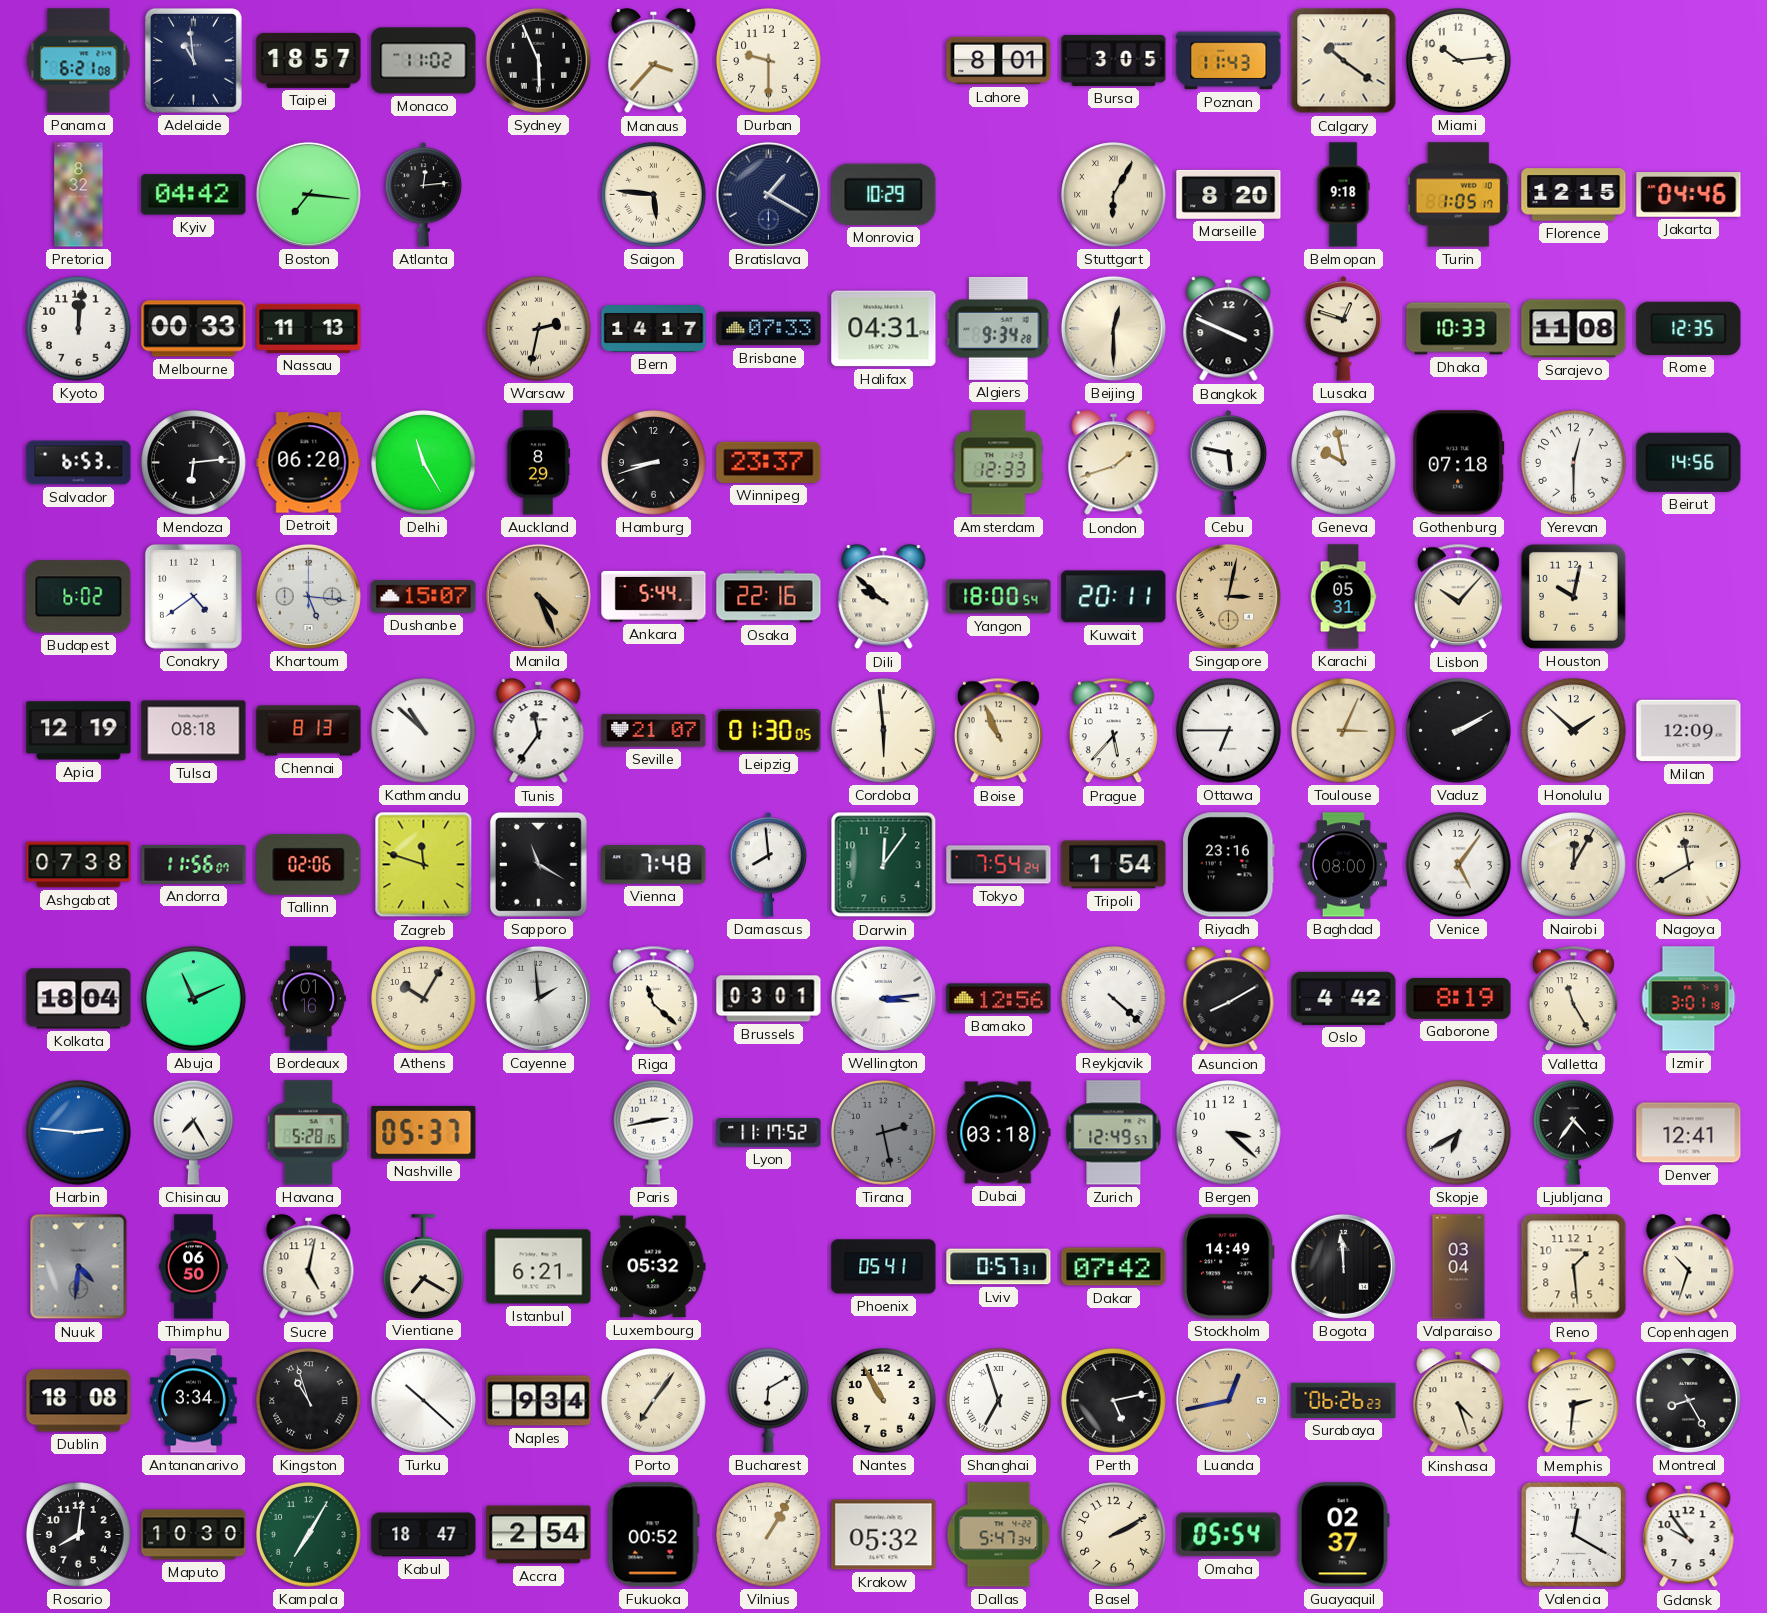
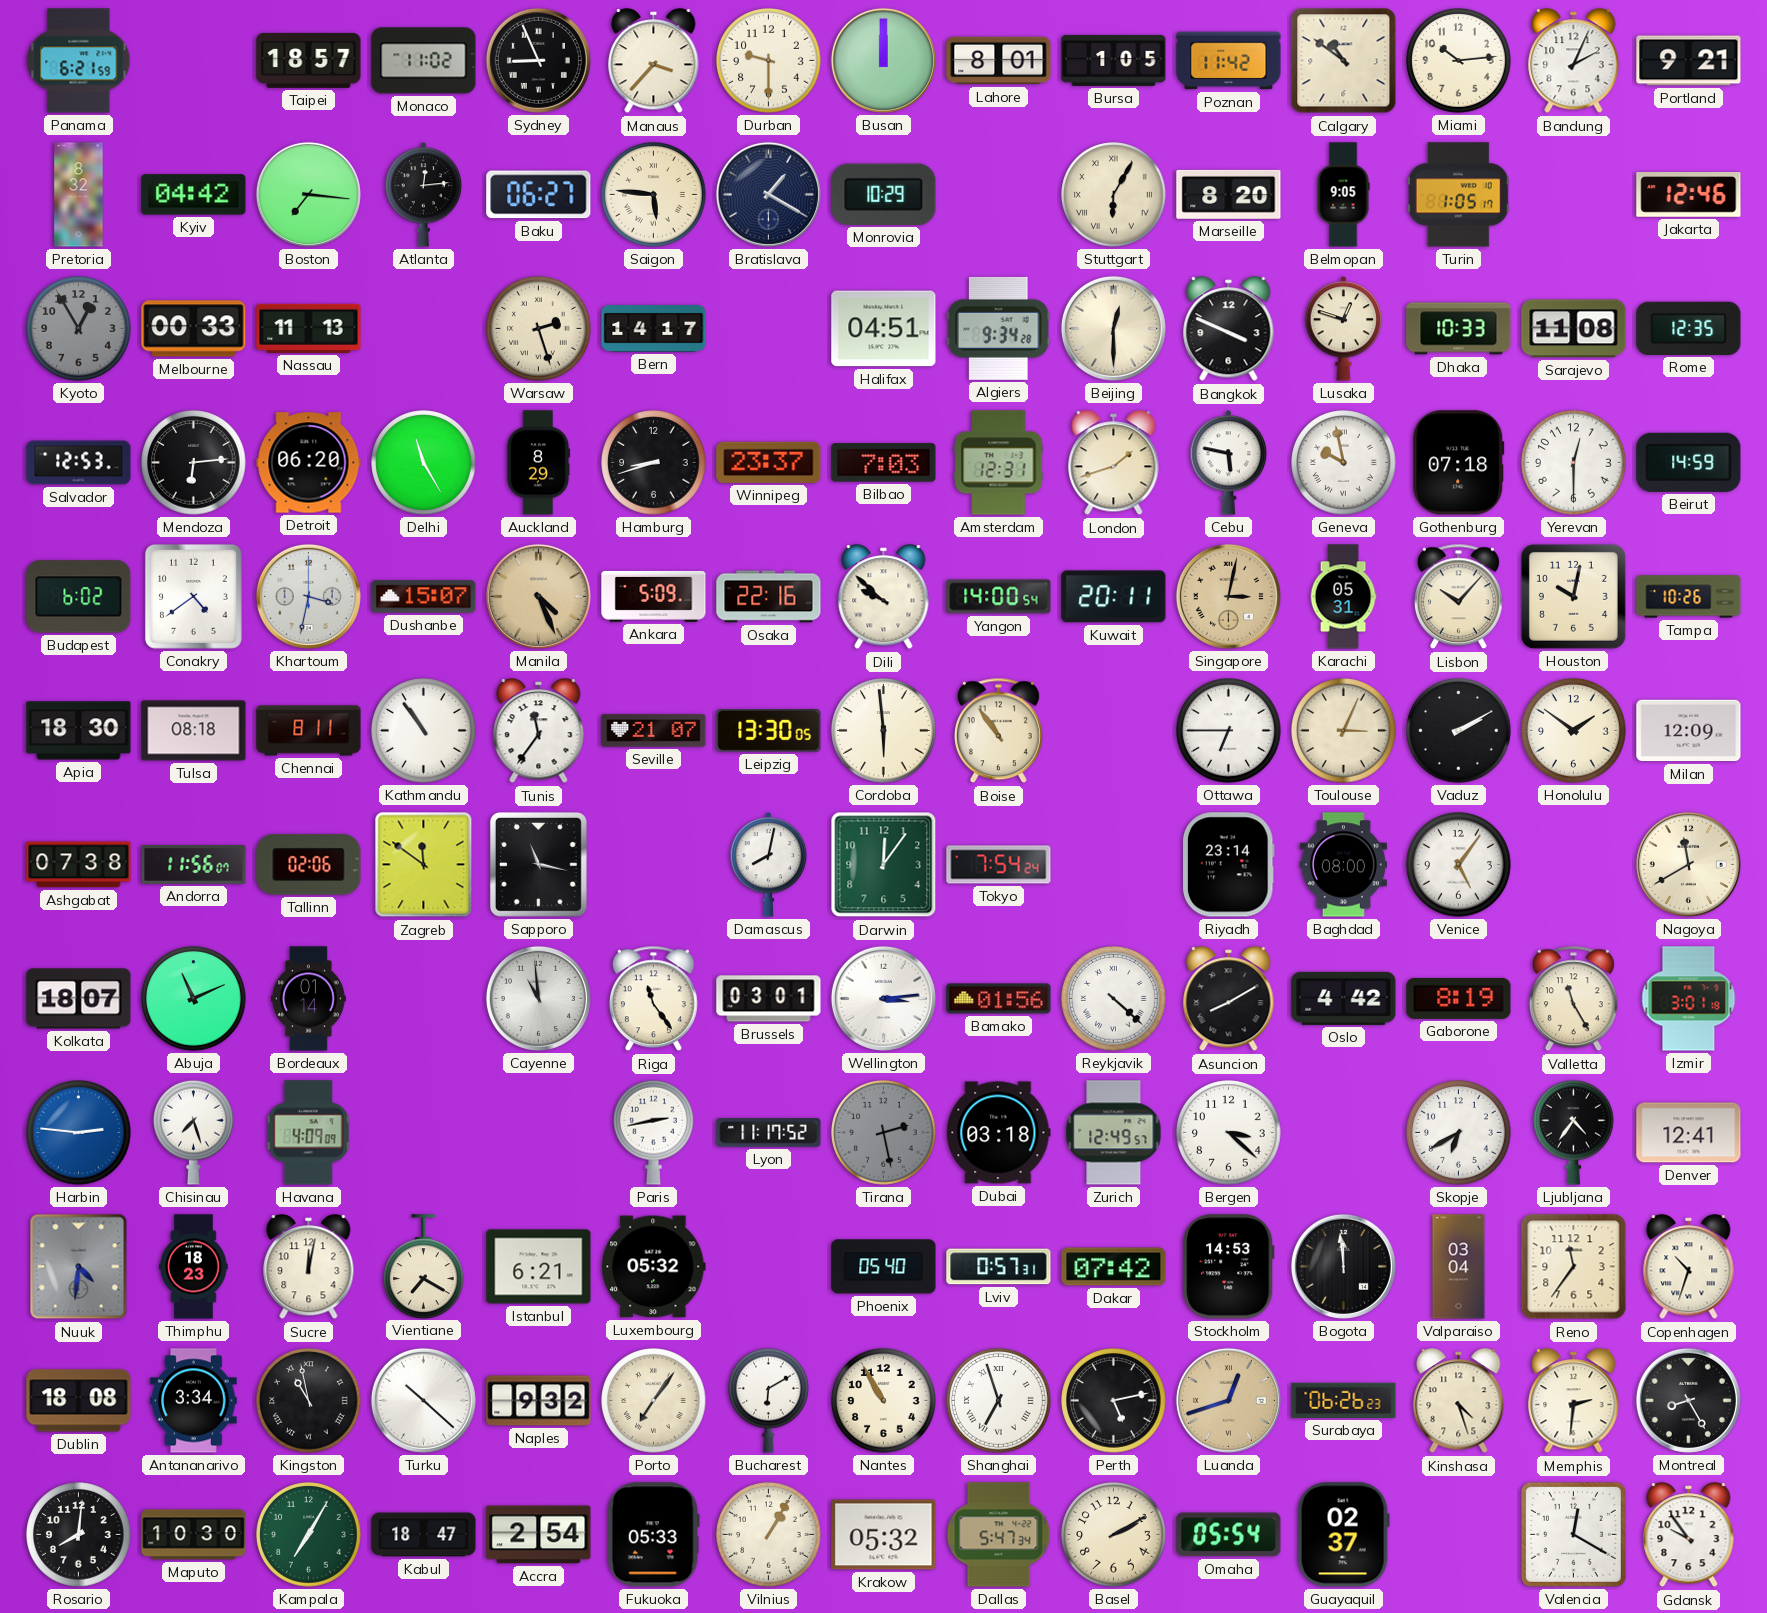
Panama: 6:21:08 -> 6:21:59 (79, 61)
Adelaide: 10:59 -> none (193, 60)
Sydney: 5:56 -> 8:56 (538, 60)
Busan: none -> 12:00 (883, 60)
Bursa: 3:05 -> 1:05 (1114, 60)
Poznan: 11:43 -> 11:42 (1229, 61)
Calgary: 10:21 -> 10:51 (1344, 61)
Bandung: none -> 2:04 (1574, 61)
Portland: none -> 9:21 (1689, 61)
Baku: none -> 06:27 (539, 195)
Belmopan: 9:18 -> 9:05 (1343, 195)
Florence: 12:15 -> none (1574, 195)
Jakarta: 04:46 -> 12:46 (1689, 195)
Kyoto: 12:01 -> 12:55 (79, 329)
Kyoto dial: white -> grey (79, 329)
Warsaw: 2:32 -> 2:27 (539, 329)
Brisbane: 07:33 -> none (769, 329)
Halifax: 04:31 -> 04:51 (884, 329)
Salvador: 6:53 -> 12:53 (79, 463)
Bilbao: none -> 7:03 (884, 463)
Amsterdam: 12:33 -> 12:31 (999, 463)
Beirut: 14:56 -> 14:59 (1689, 462)
Khartoum: 5:16 -> 3:32 (308, 596)
Ankara: 5:44 -> 5:09 (654, 596)
Yangon: 18:00 -> 14:00 (999, 597)
Tampa: none -> 10:26 (1689, 597)
Apia: 12:19 -> 18:30 (79, 731)
Chennai: 8:13 -> 8:11 (309, 731)
Kathmandu: 10:52 -> 10:54 (424, 731)
Leipzig: 01:30 -> 13:30 (769, 731)
Boise: 10:56 -> 10:54 (998, 731)
Prague: 5:37 -> none (1113, 731)
Honolulu: 1:52 -> 1:51 (1574, 731)
Zagreb: 11:48 -> 11:51 (424, 865)
Sapporo: 11:20 -> 11:17 (538, 864)
Vienna: 7:48 -> none (654, 865)
Damascus: 7:59 -> 8:02 (769, 865)
Tripoli: 1:54 -> none (1114, 865)
Riyadh: 23:16 -> 23:14 (1228, 865)
Nairobi: 12:05 -> none (1574, 865)
Kolkata: 18:04 -> 18:07 (79, 999)
Bordeaux: 01:16 -> 01:14 (309, 999)
Athens: 10:05 -> none (424, 999)
Cayenne: 1:59 -> 10:59 (538, 998)
Riga: 11:22 -> 11:24 (653, 999)
Bamako: 12:56 -> 01:56 (999, 999)
Chisinau: 7:25 -> 7:27 (194, 1132)
Havana: 5:28 -> 4:09 (308, 1133)
Nashville: 05:37 -> none (424, 1133)
Thimphu: 06:50 -> 18:23 (194, 1267)
Sucre: 5:02 -> 12:02 (309, 1267)
Phoenix: 05:41 -> 05:40 (884, 1267)
Stockholm: 14:49 -> 14:53 (1229, 1267)
Reno: 1:29 -> 11:36 (1574, 1267)
Kingston: 10:57 -> 10:58 (309, 1401)
Naples: 9:34 -> 9:32 (539, 1401)
Luanda: 12:43 -> 12:42 (1228, 1400)
Fukuoka: 00:52 -> 05:33 (653, 1535)
